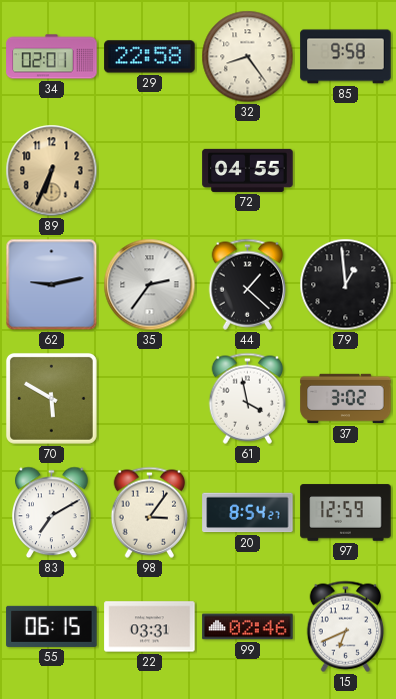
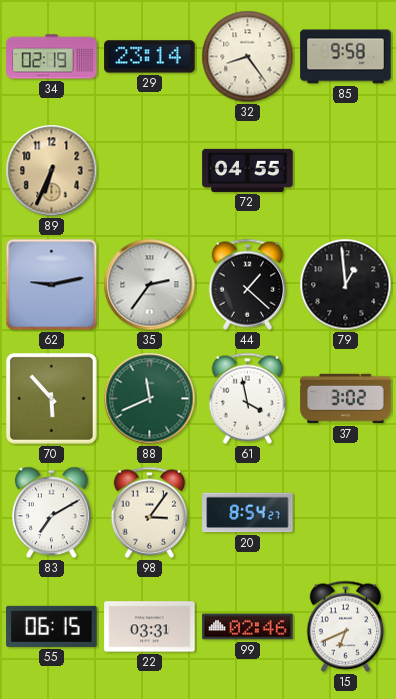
34: 02:01 -> 02:19 (52, 57)
29: 22:58 -> 23:14 (150, 57)
70: 5:50 -> 5:53 (51, 398)
88: none -> 11:41 (150, 399)
97: 12:59 -> none (346, 513)
